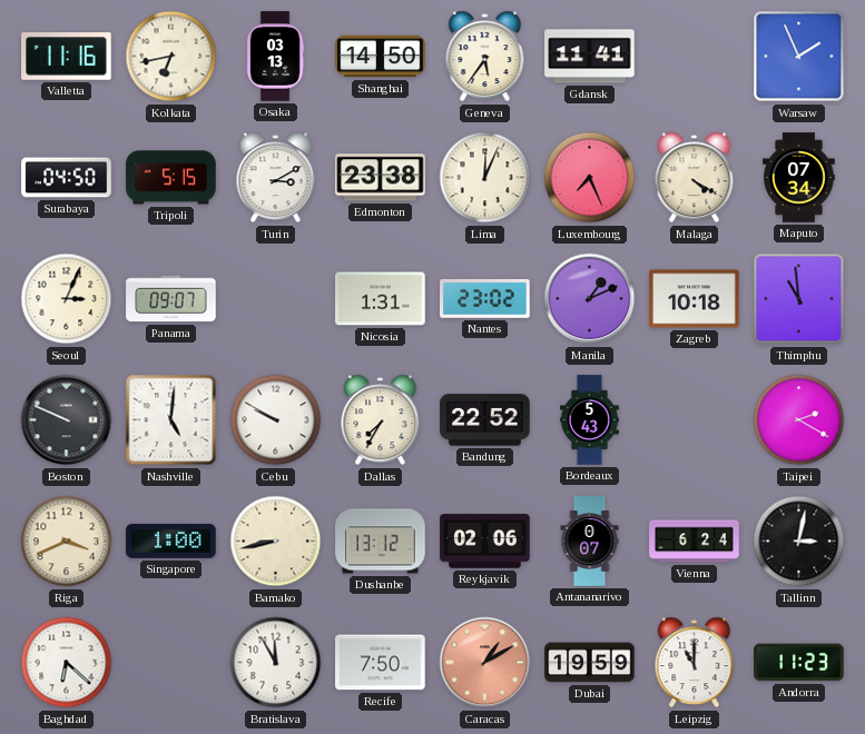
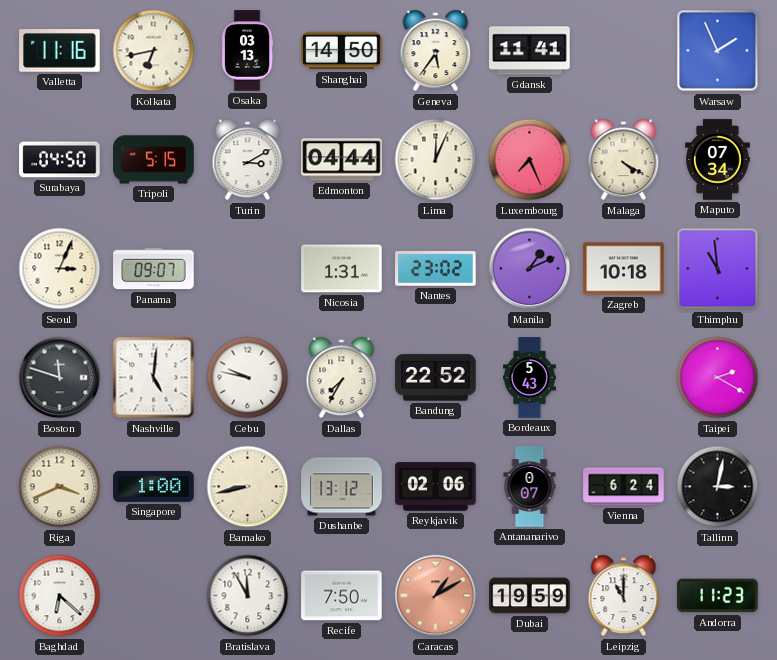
Edmonton: 23:38 -> 04:44 (342, 160)
Boston: 9:49 -> 11:48 (60, 378)
Cebu: 9:50 -> 9:47 (248, 378)
